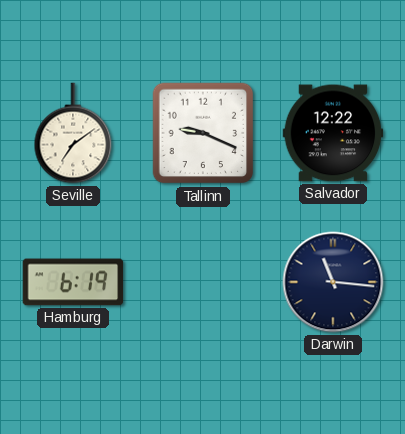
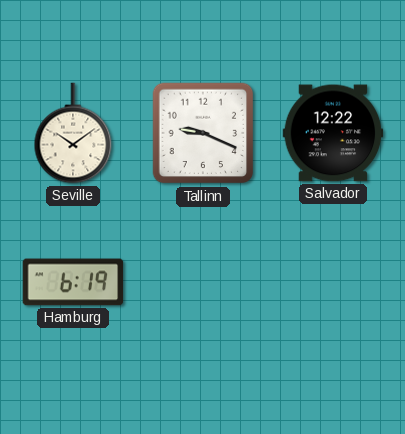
Seville: 7:09 -> 10:09 (73, 133)
Darwin: 11:16 -> none (333, 282)
